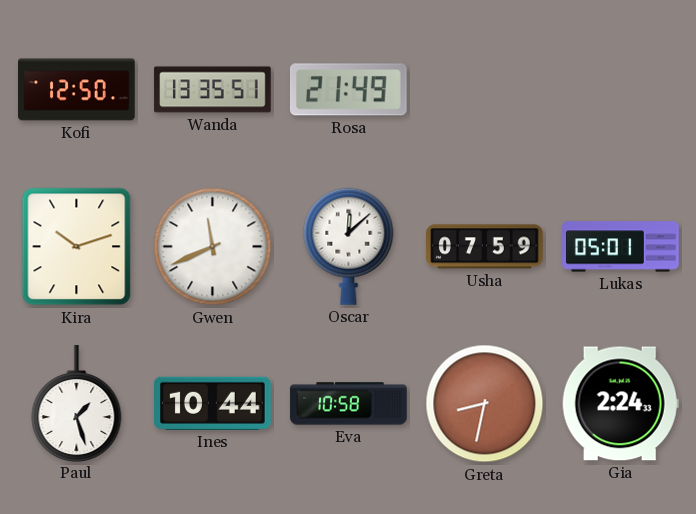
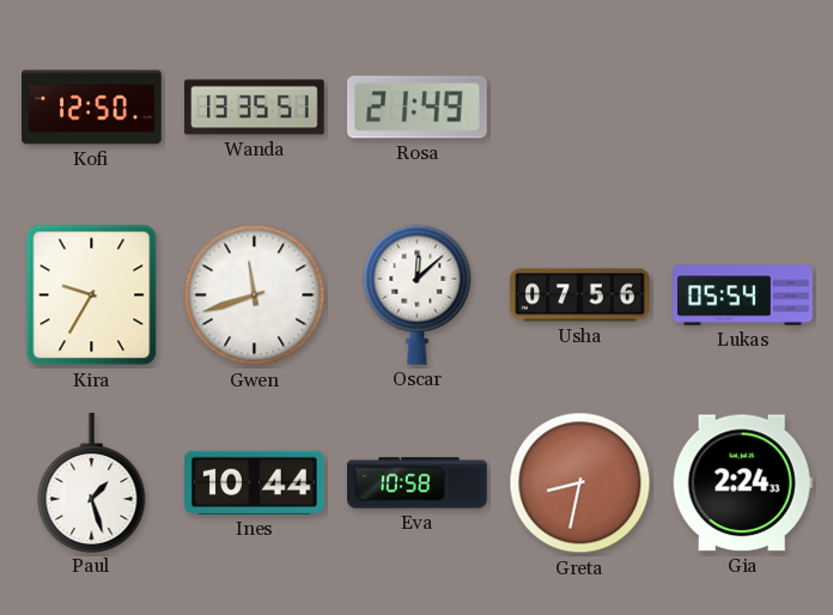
Kira: 10:12 -> 9:35 (92, 296)
Gwen: 11:41 -> 11:42 (255, 296)
Usha: 07:59 -> 07:56 (580, 296)
Lukas: 05:01 -> 05:54 (743, 296)
